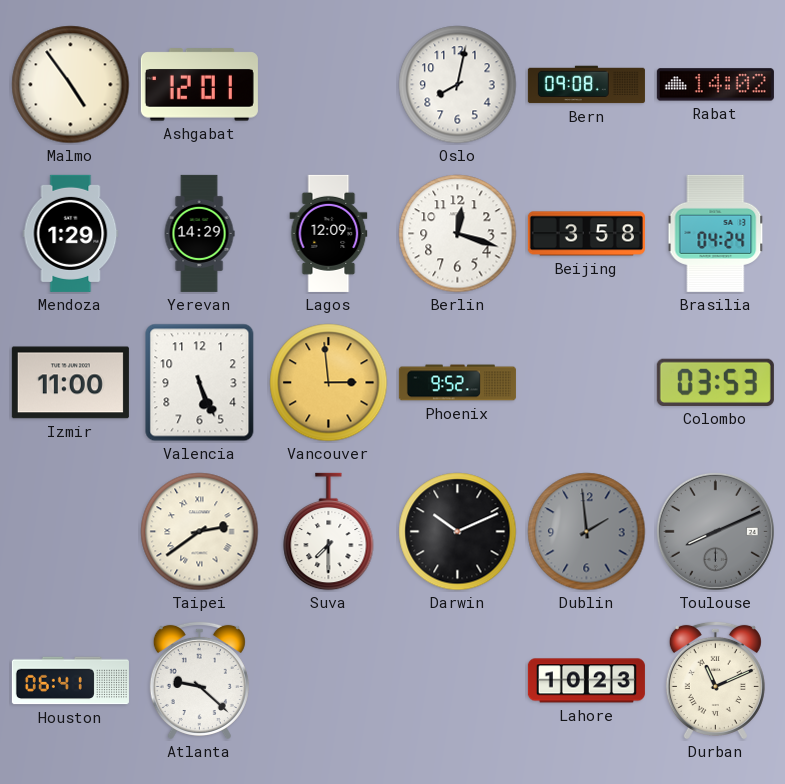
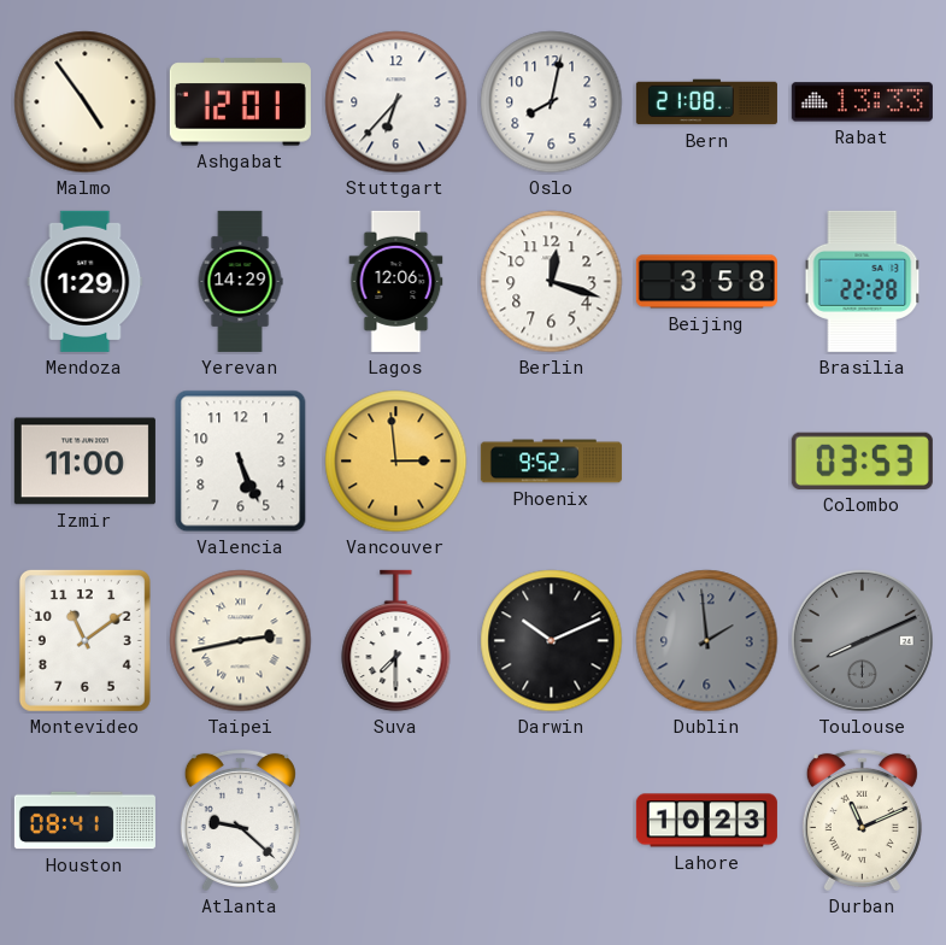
Stuttgart: none -> 6:37 (396, 102)
Bern: 09:08 -> 21:08 (706, 102)
Rabat: 14:02 -> 13:33 (862, 102)
Lagos: 12:09 -> 12:06 (396, 281)
Brasilia: 04:24 -> 22:28 (863, 281)
Montevideo: none -> 11:09 (84, 640)
Taipei: 2:39 -> 2:43 (241, 641)
Houston: 06:41 -> 08:41 (84, 821)
